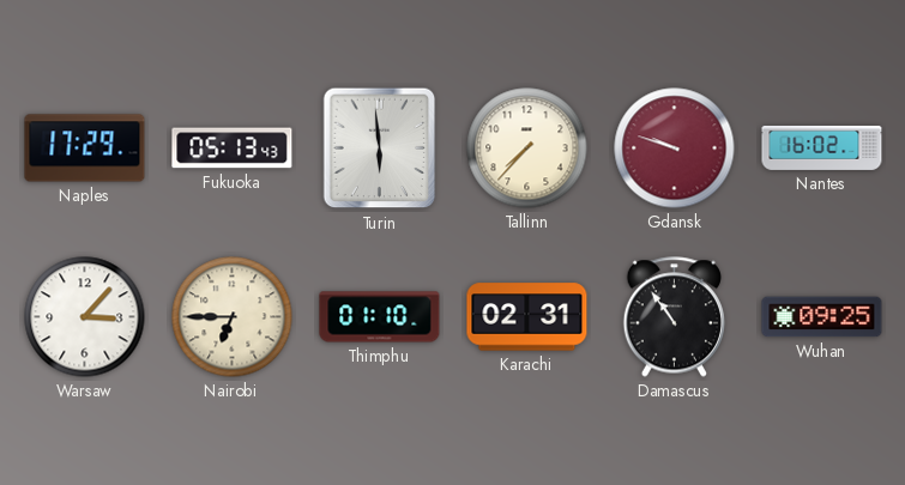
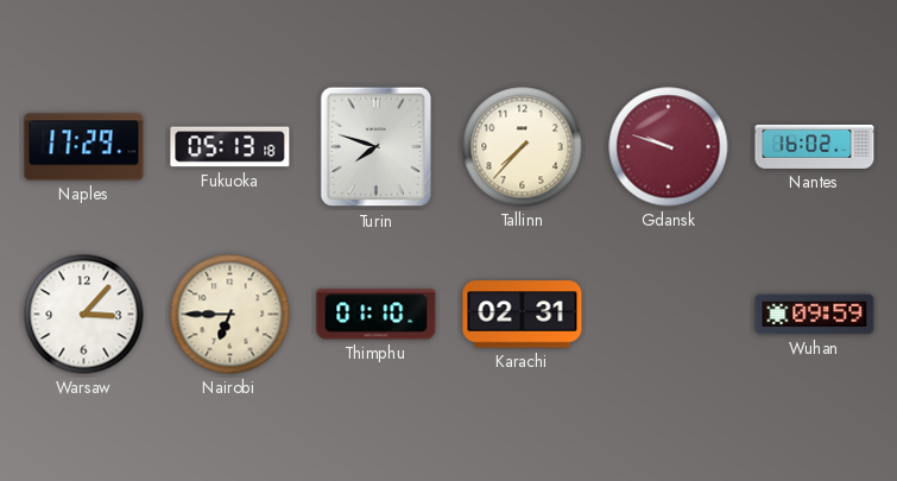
Fukuoka: 05:13:43 -> 05:13:18 (230, 147)
Turin: 5:59 -> 7:48 (377, 147)
Damascus: 10:54 -> none (674, 317)
Wuhan: 09:25 -> 09:59 (815, 315)
